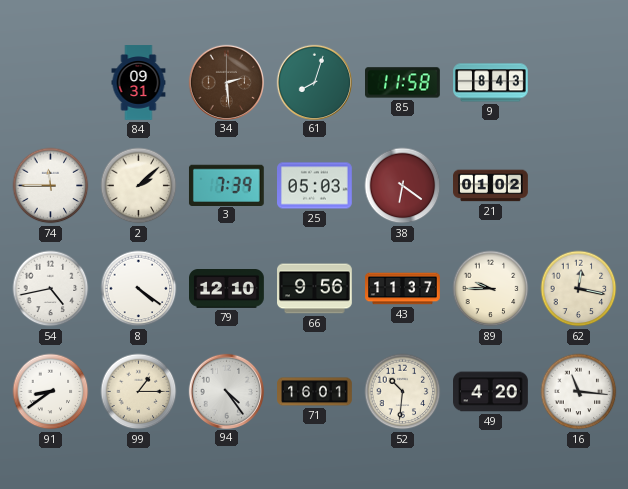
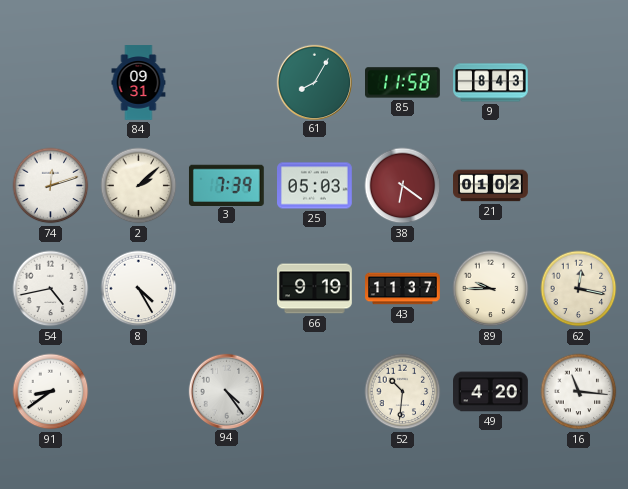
34: 2:29 -> none (226, 82)
61: 8:03 -> 8:05 (314, 82)
74: 11:45 -> 12:12 (51, 186)
8: 4:21 -> 4:25 (139, 289)
79: 12:10 -> none (227, 289)
66: 9:56 -> 9:19 (315, 289)
99: 1:15 -> none (139, 392)
71: 16:01 -> none (315, 392)
